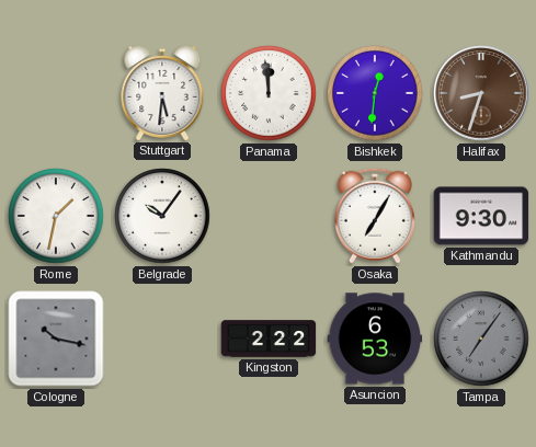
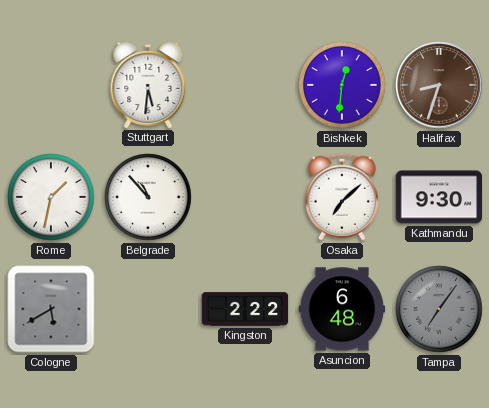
Panama: 11:59 -> none (269, 93)
Belgrade: 10:06 -> 10:53 (148, 197)
Osaka: 7:05 -> 7:08 (342, 197)
Cologne: 10:17 -> 5:40 (51, 309)
Asuncion: 6:53 -> 6:48 (342, 309)
